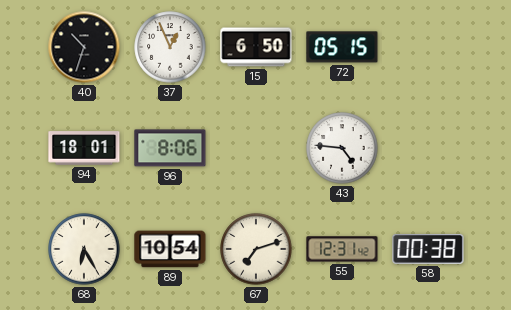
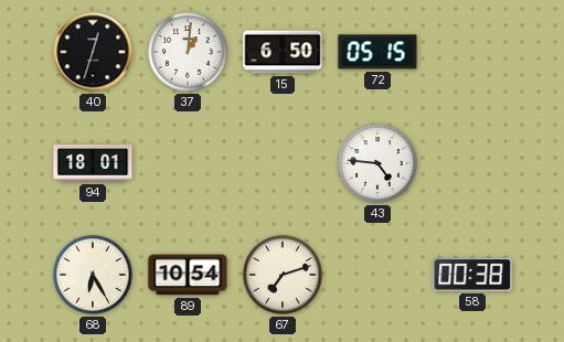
40: 10:33 -> 12:33 (93, 52)
37: 12:56 -> 1:01 (188, 52)
96: 8:06 -> none (170, 148)
55: 12:31 -> none (342, 249)
